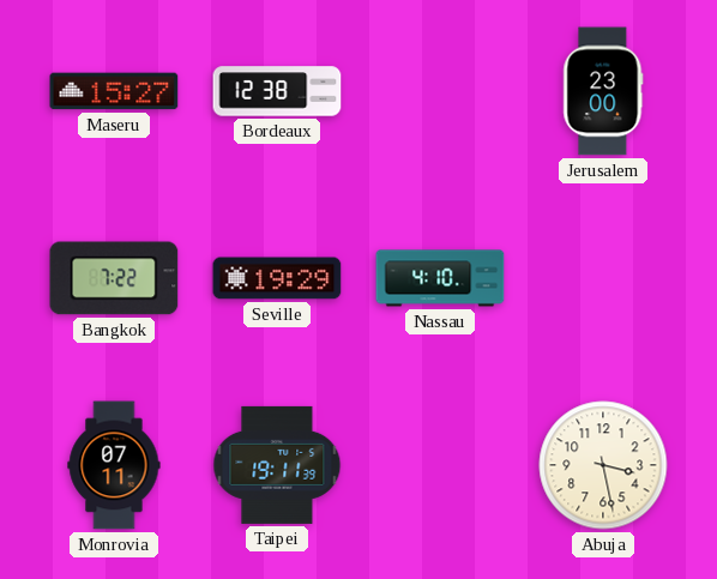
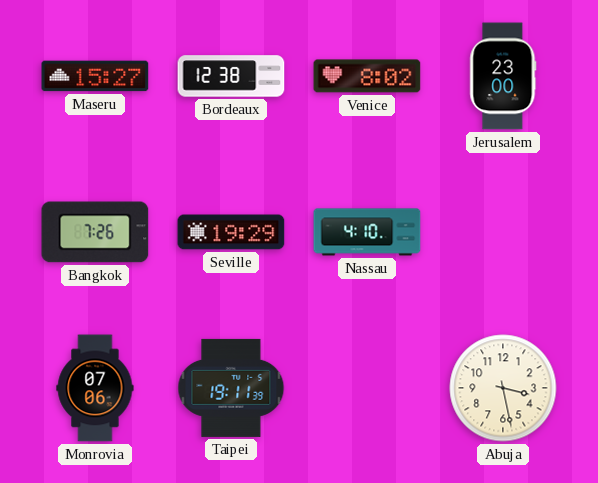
Venice: none -> 8:02 (367, 76)
Bangkok: 7:22 -> 7:26 (95, 232)
Monrovia: 07:11 -> 07:06 (95, 388)
